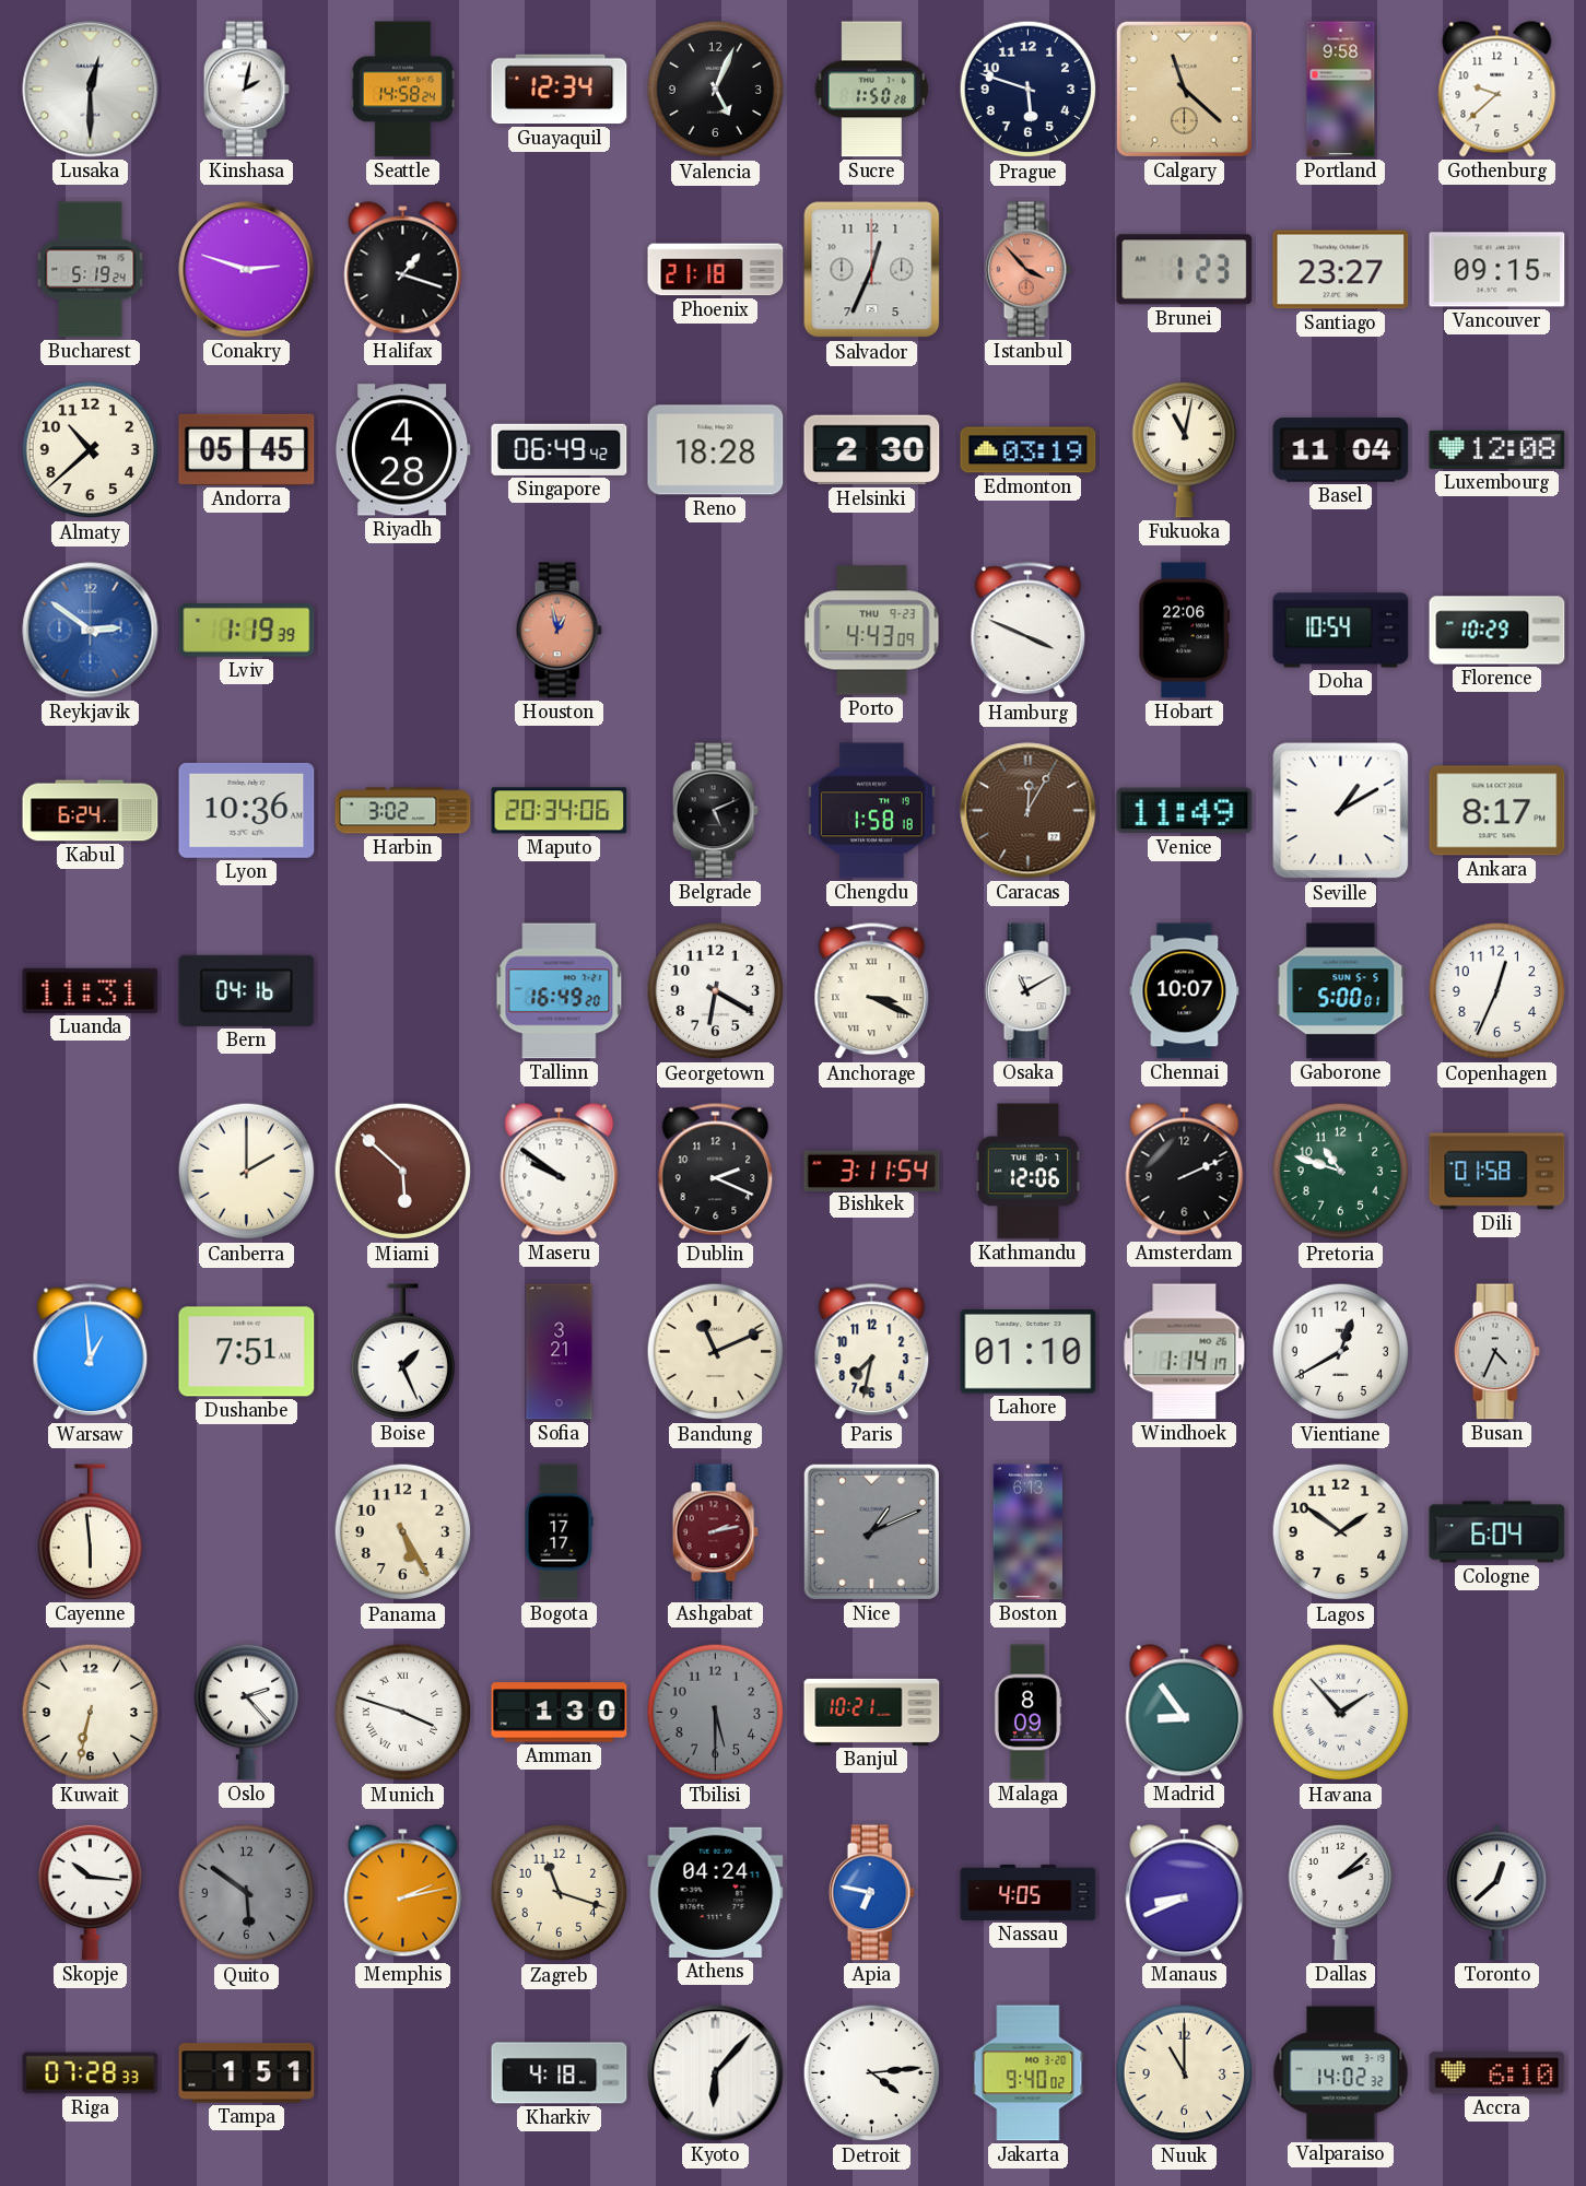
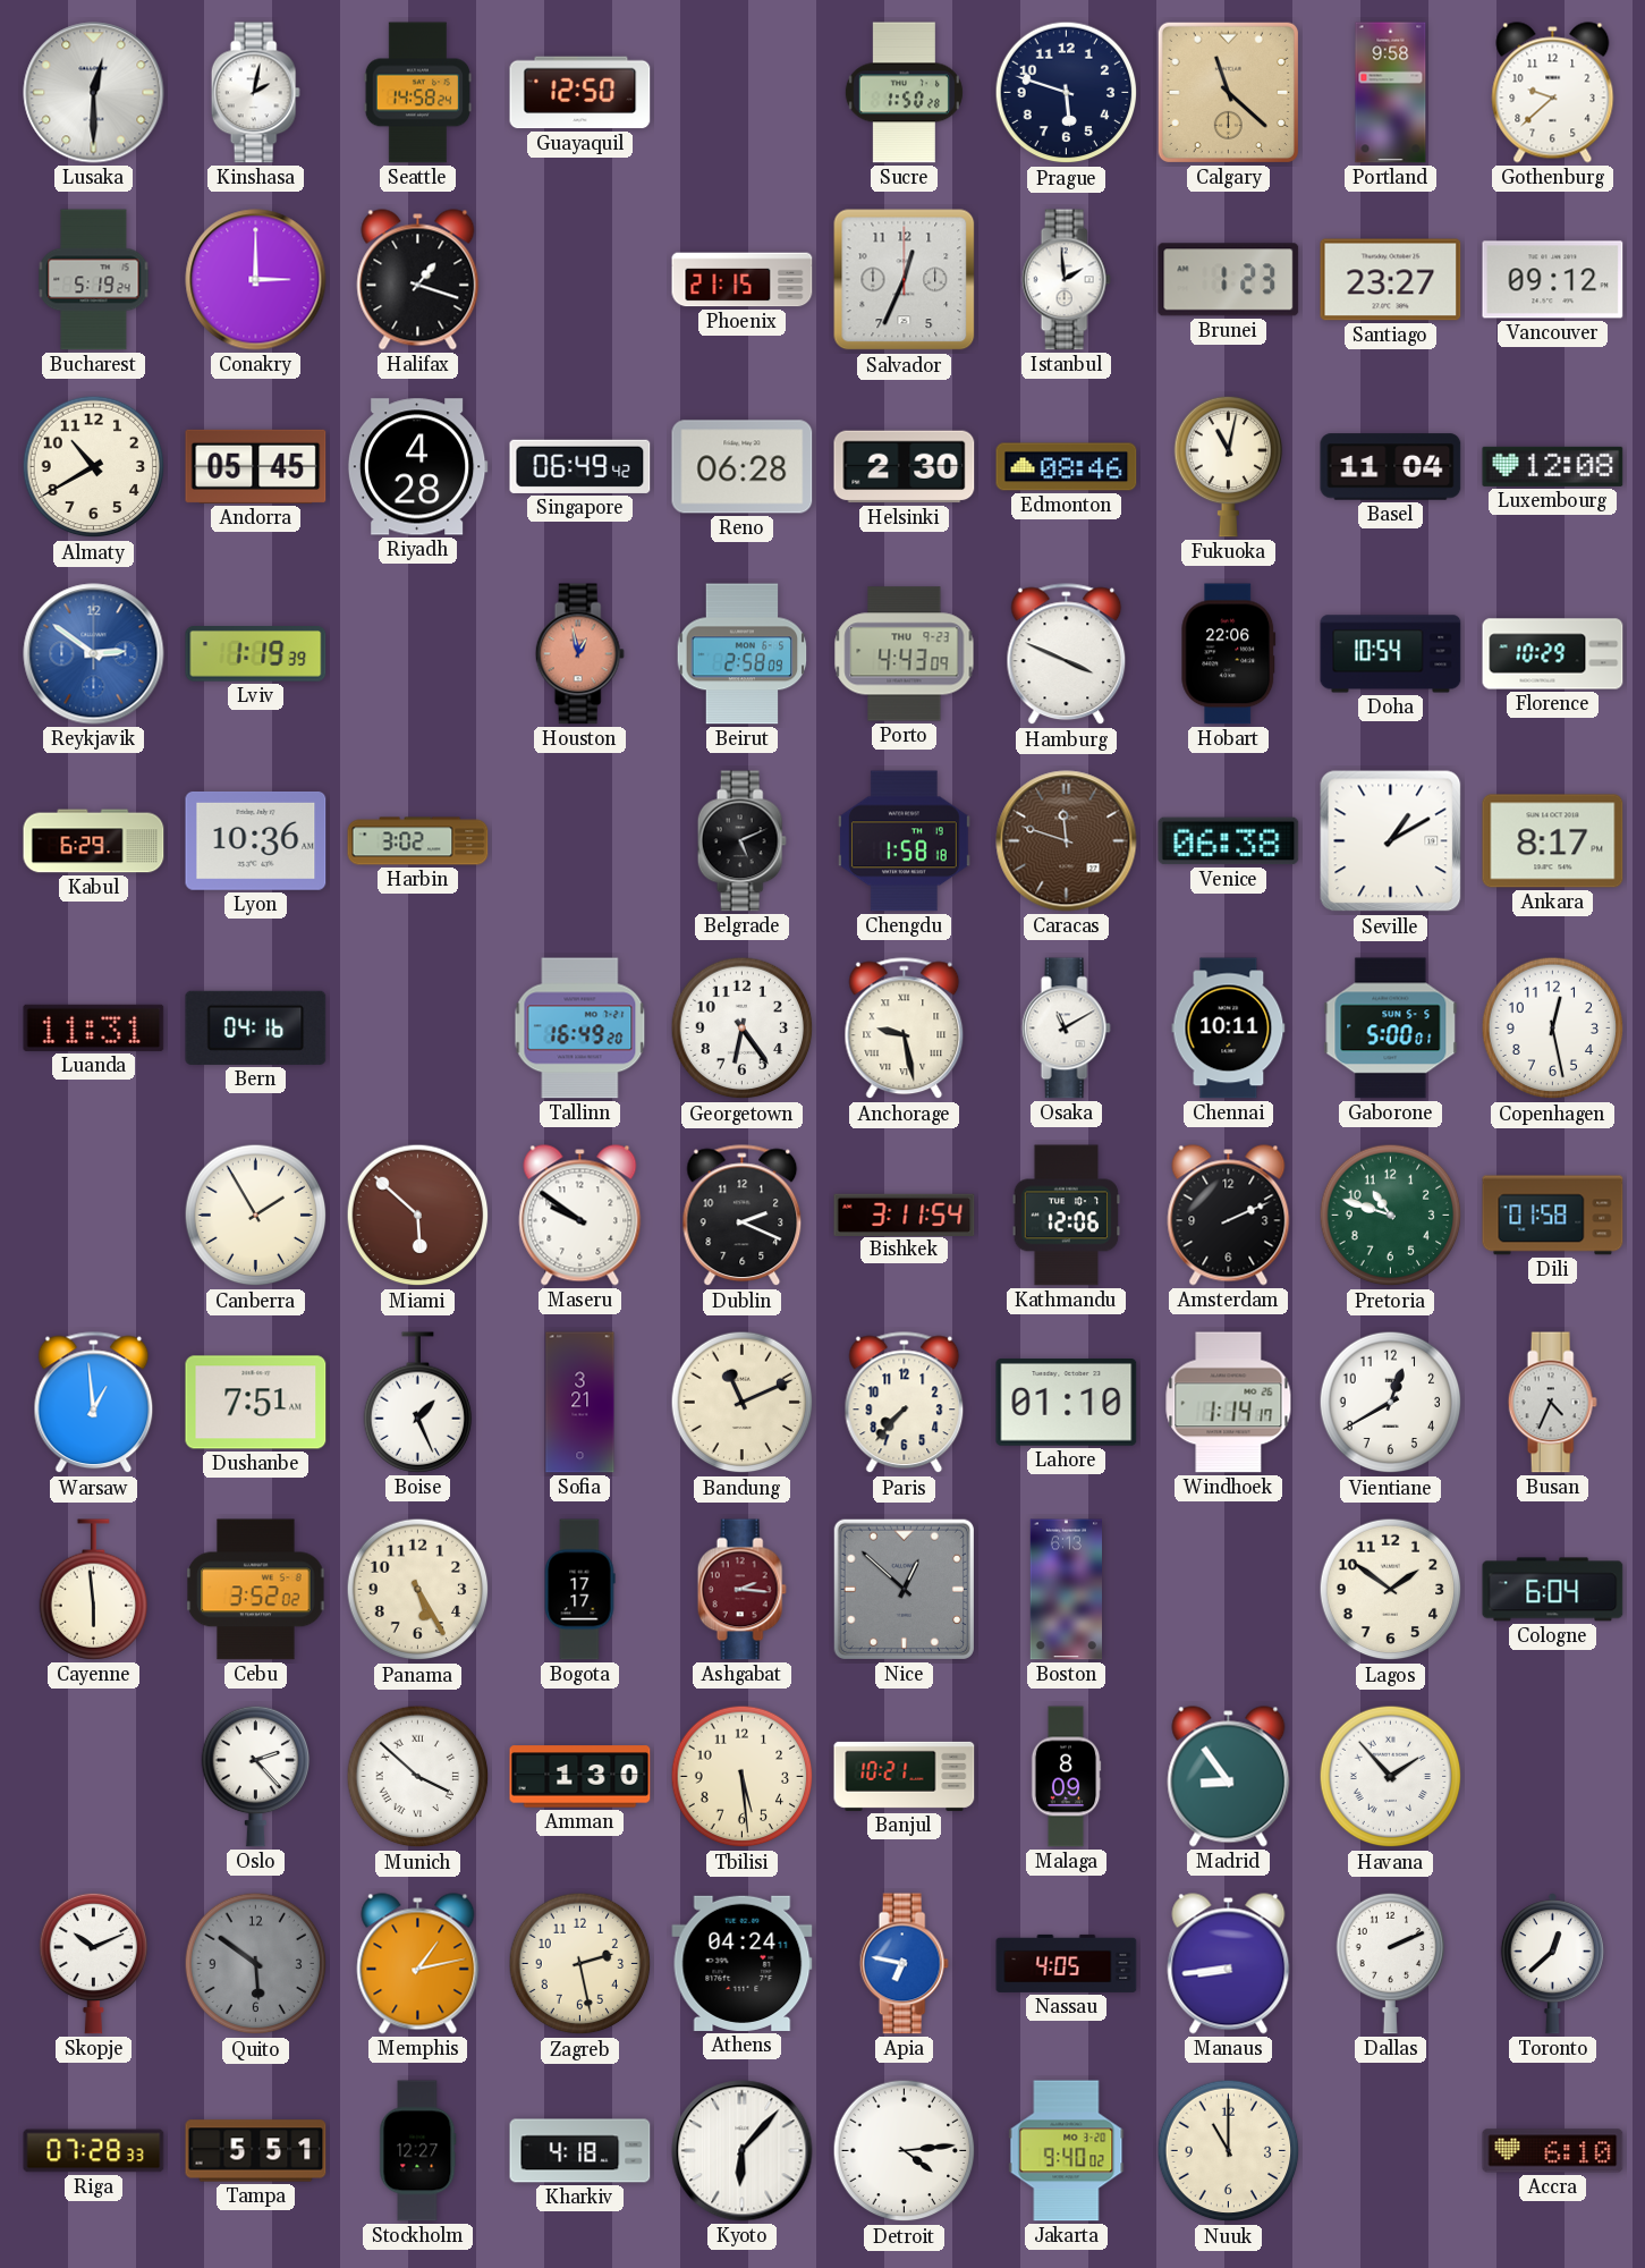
Guayaquil: 12:34 -> 12:50 (580, 93)
Valencia: 5:04 -> none (716, 90)
Conakry: 2:48 -> 3:00 (256, 280)
Phoenix: 21:18 -> 21:15 (743, 280)
Istanbul: 3:53 -> 1:59 (1066, 280)
Istanbul dial: salmon -> white (1066, 280)
Vancouver: 09:15 -> 09:12 (1553, 280)
Almaty: 10:38 -> 10:40 (94, 467)
Reno: 18:28 -> 06:28 (743, 467)
Edmonton: 03:19 -> 08:46 (1067, 467)
Beirut: none -> 2:58 (743, 654)
Kabul: 6:24 -> 6:29 (94, 841)
Maputo: 20:34 -> none (560, 811)
Caracas: 12:05 -> 11:48 (1067, 841)
Venice: 11:49 -> 06:38 (1229, 841)
Georgetown: 6:20 -> 6:24 (743, 1029)
Anchorage: 3:19 -> 9:28 (905, 1029)
Chennai: 10:07 -> 10:11 (1229, 1029)
Copenhagen: 12:34 -> 12:28 (1553, 1029)
Canberra: 2:00 -> 1:55 (256, 1216)
Paris: 7:32 -> 7:37 (905, 1403)
Cebu: none -> 3:52 (256, 1590)
Ashgabat: 2:13 -> 2:16 (741, 1590)
Nice: 1:11 -> 12:52 (904, 1589)
Kuwait: 6:32 -> none (91, 1713)
Munich: 3:48 -> 3:52 (418, 1777)
Tbilisi: 5:30 -> 5:29 (743, 1777)
Tbilisi dial: grey -> cream (743, 1777)
Skopje: 10:16 -> 10:11 (94, 1963)
Memphis: 2:13 -> 1:13 (418, 1964)
Zagreb: 11:18 -> 2:28 (580, 1964)
Manaus: 8:41 -> 8:44 (1229, 1964)
Dallas: 2:08 -> 2:11 (1391, 1963)
Tampa: 1:51 -> 5:51 (256, 2151)
Stockholm: none -> 12:27 (418, 2151)
Valparaiso: 14:02 -> none (1341, 2073)
